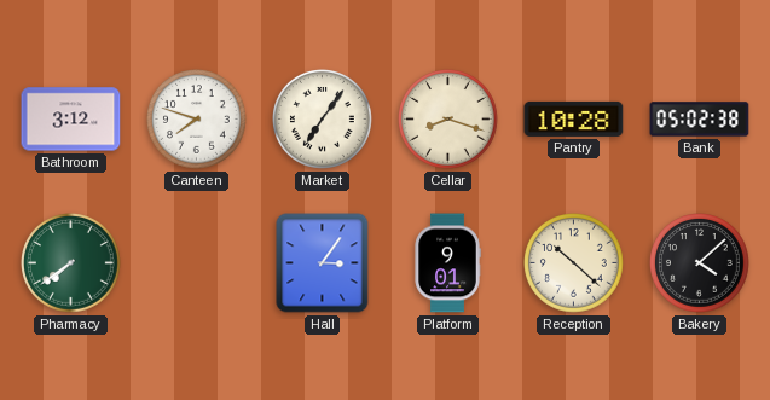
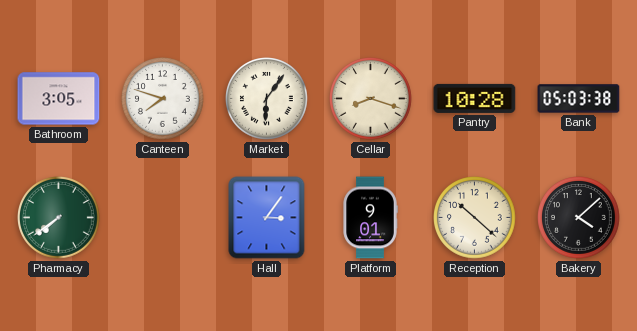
Bathroom: 3:12 -> 3:05 (59, 99)
Market: 7:06 -> 6:06 (267, 99)
Bank: 05:02 -> 05:03 (579, 99)
